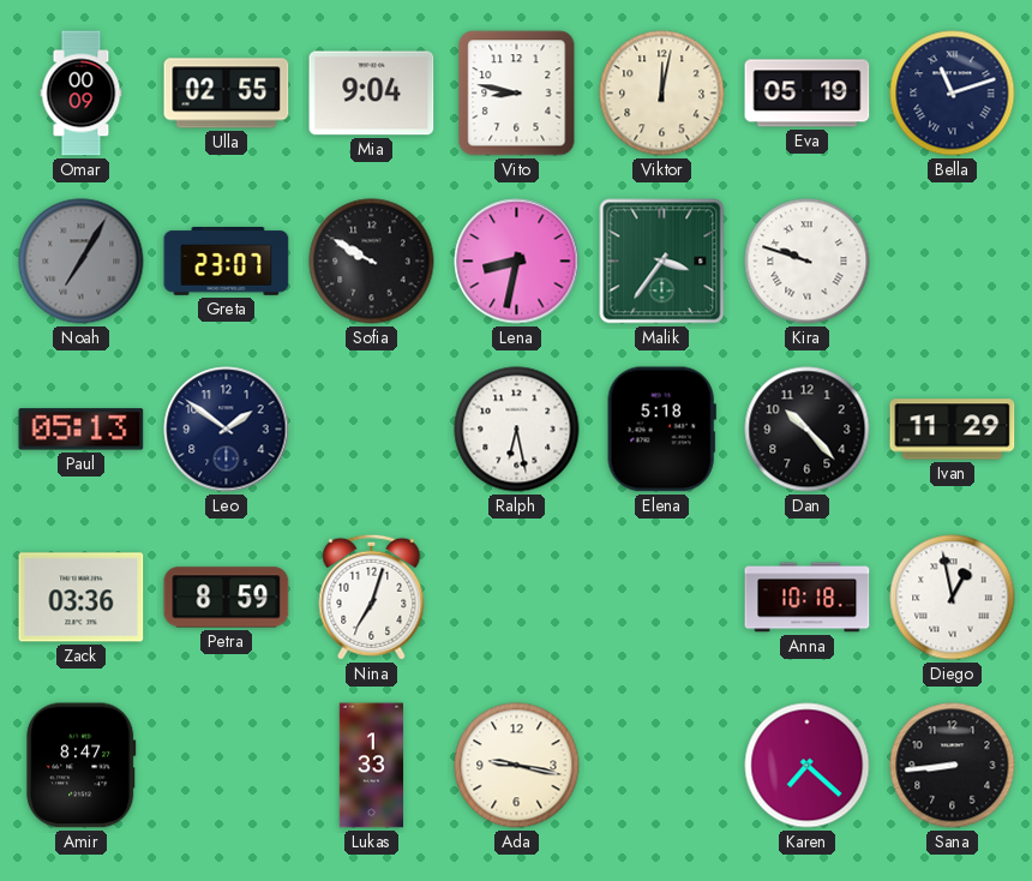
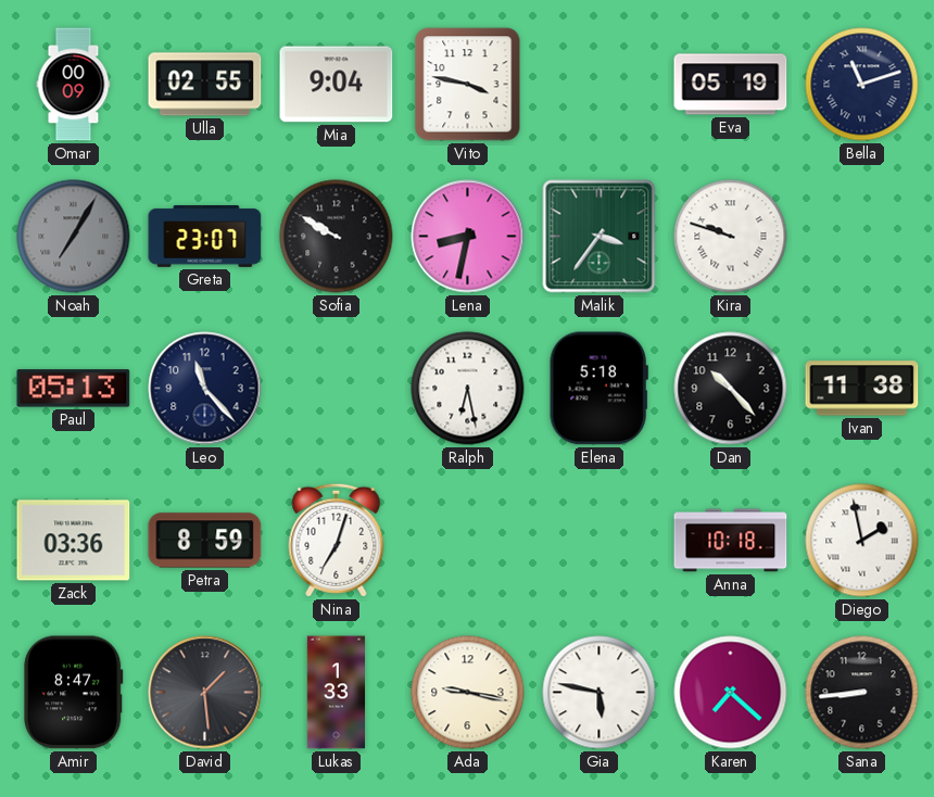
Vito: 8:47 -> 3:47 (468, 85)
Viktor: 12:02 -> none (662, 94)
Leo: 1:51 -> 11:23 (205, 389)
Ivan: 11:29 -> 11:38 (862, 389)
Diego: 12:58 -> 1:58 (862, 541)
David: none -> 1:29 (205, 693)
Gia: none -> 5:47 (599, 693)
